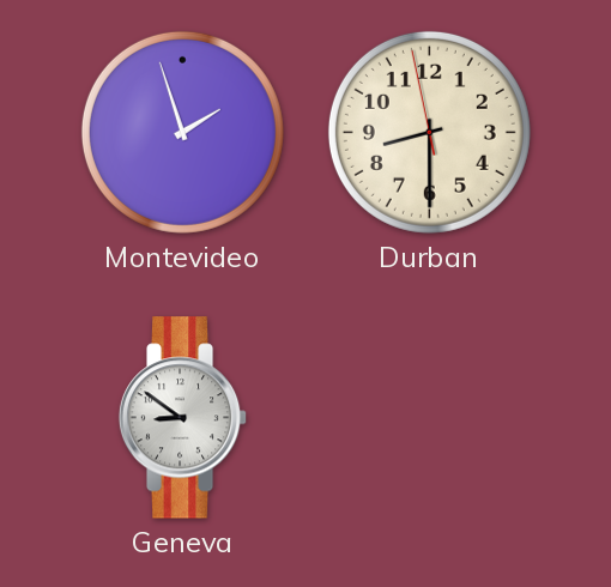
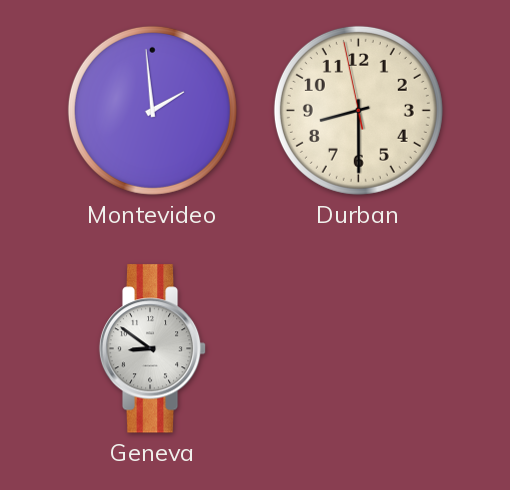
Montevideo: 1:57 -> 1:59 (152, 110)
